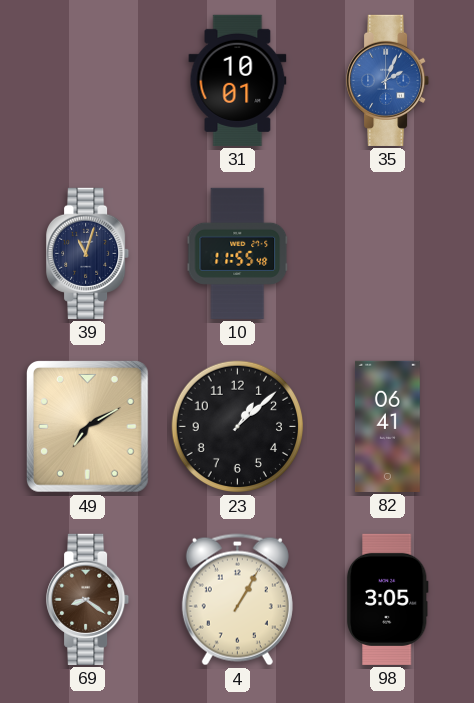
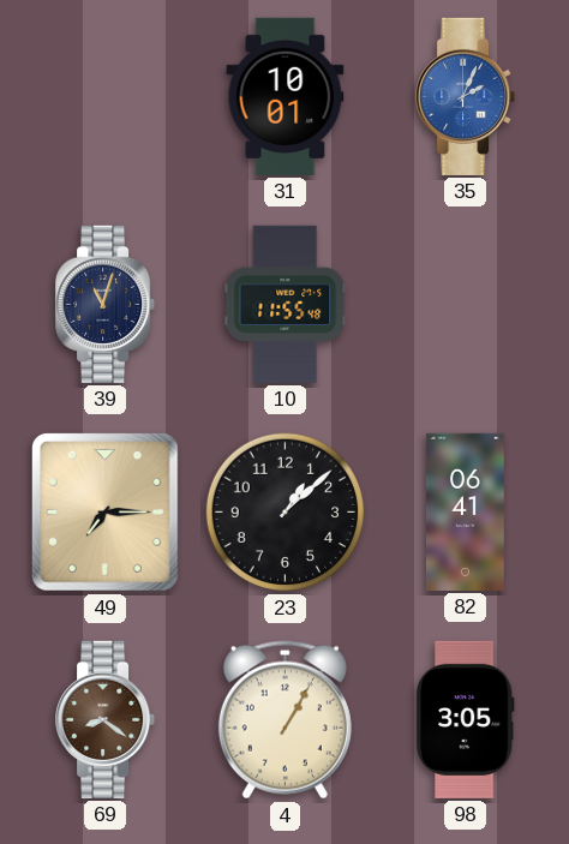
49: 7:10 -> 7:15 (106, 513)
